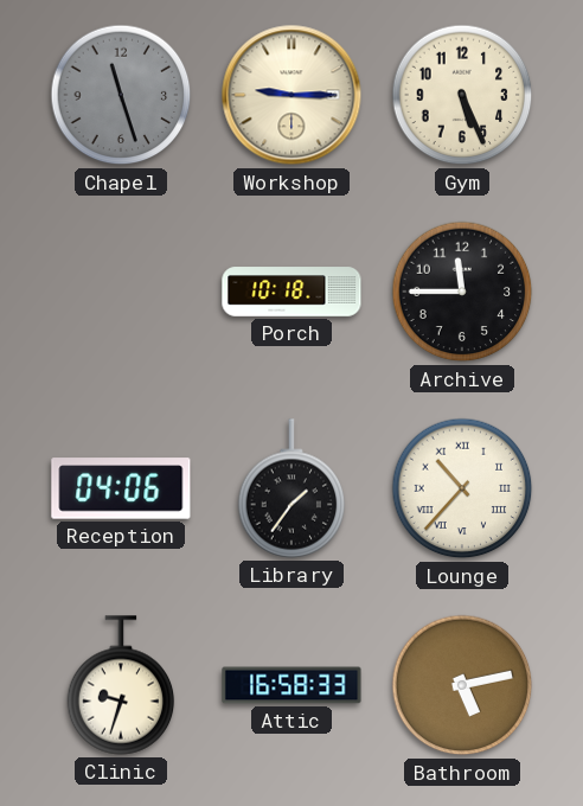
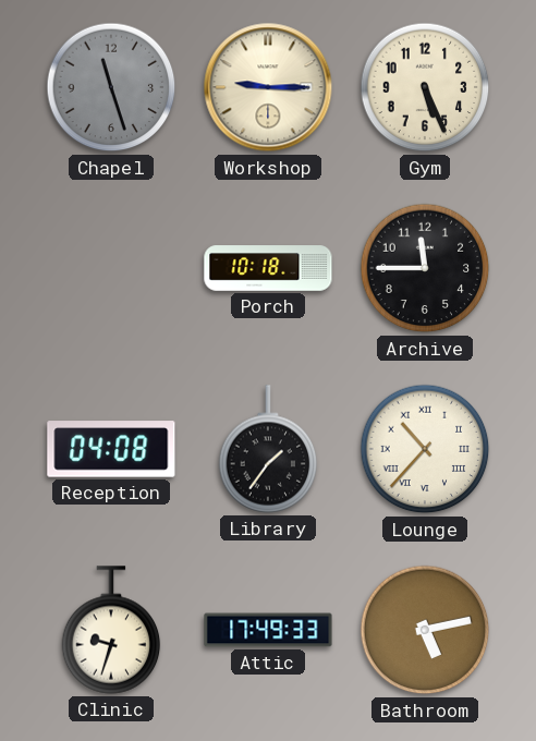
Reception: 04:06 -> 04:08 (111, 449)
Attic: 16:58 -> 17:49 (268, 630)
